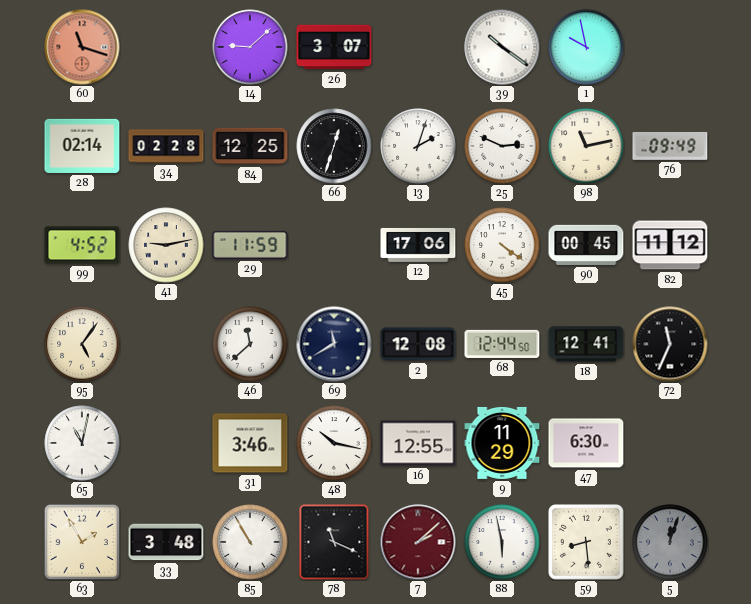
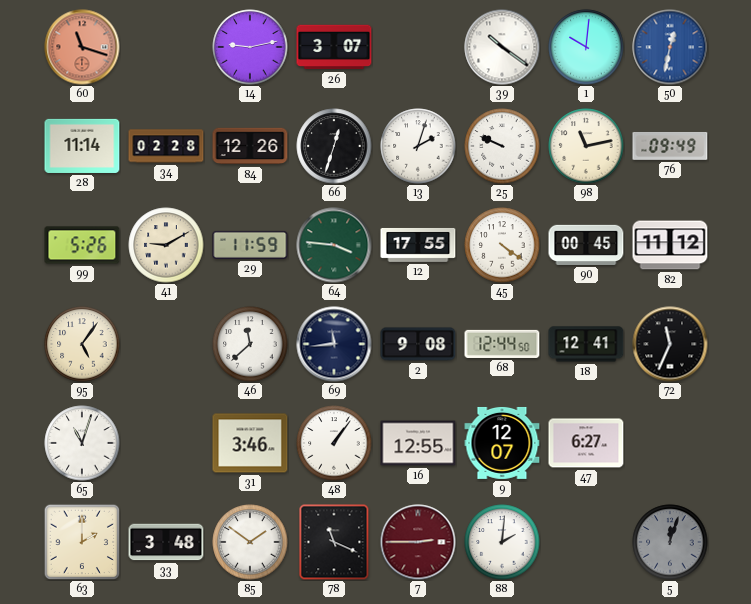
14: 9:08 -> 9:13 (250, 47)
1: 9:58 -> 10:01 (586, 47)
50: none -> 12:32 (670, 47)
28: 02:14 -> 11:14 (82, 146)
84: 12:25 -> 12:26 (250, 146)
25: 2:49 -> 9:49 (502, 146)
99: 4:52 -> 5:26 (82, 245)
41: 9:13 -> 9:10 (166, 245)
64: none -> 3:46 (334, 245)
12: 17:06 -> 17:55 (418, 245)
69: 11:40 -> 11:44 (334, 344)
2: 12:08 -> 9:08 (418, 344)
65: 11:02 -> 11:03 (82, 443)
48: 10:17 -> 1:06 (334, 443)
9: 11:29 -> 12:07 (502, 443)
47: 6:30 -> 6:27 (586, 443)
63: 1:55 -> 2:00 (82, 542)
85: 10:55 -> 1:51 (250, 542)
7: 2:08 -> 2:45 (418, 542)
88: 5:58 -> 2:01 (502, 542)
59: 8:29 -> none (586, 542)
